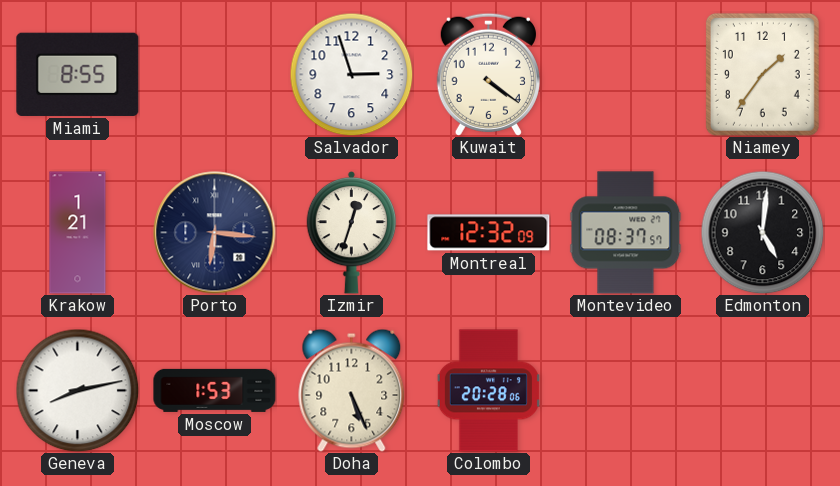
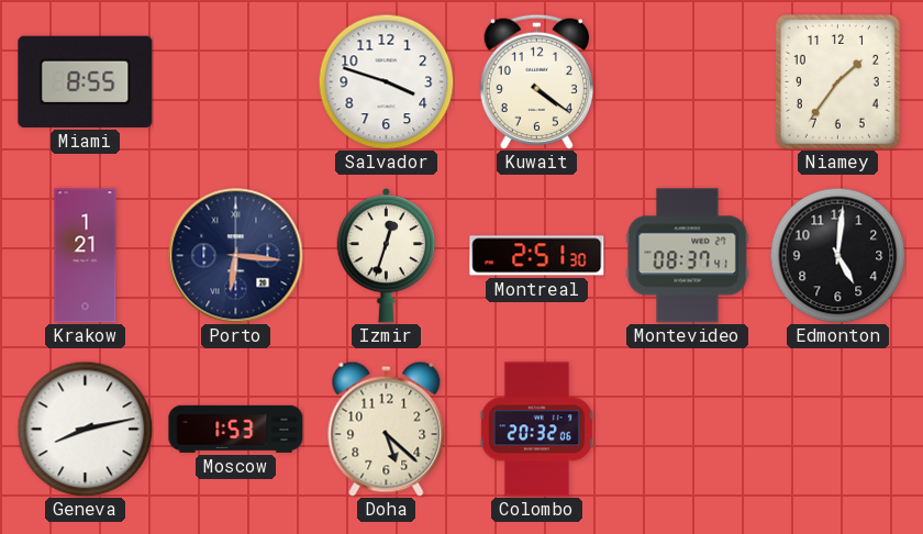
Salvador: 2:57 -> 3:48 (386, 81)
Montreal: 12:32 -> 2:51 (537, 256)
Montevideo: 08:37:57 -> 08:37:41 (688, 256)
Doha: 5:26 -> 5:22 (387, 429)
Colombo: 20:28 -> 20:32 (536, 430)
